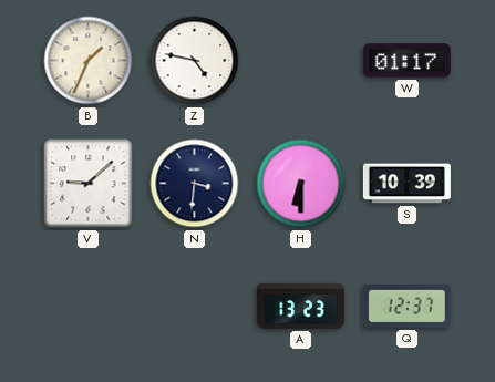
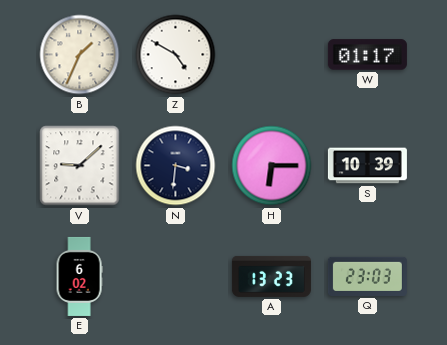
Z: 4:47 -> 4:50 (176, 55)
H: 6:30 -> 6:15 (272, 166)
E: none -> 6:02 (79, 276)
Q: 12:37 -> 23:03 (367, 276)
